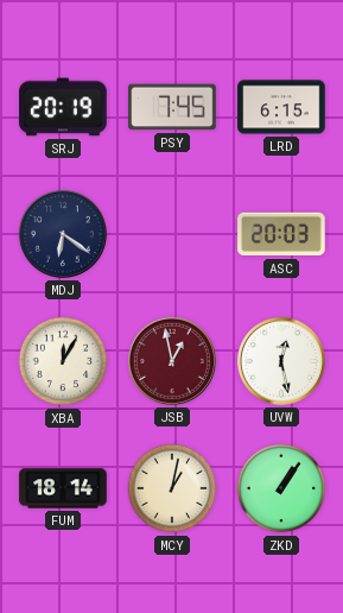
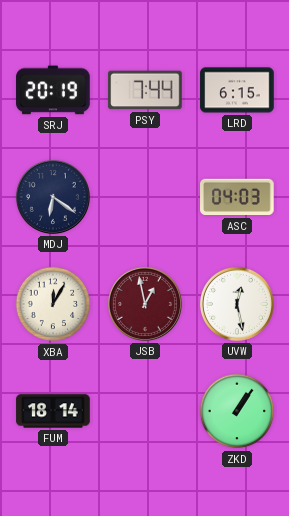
PSY: 7:45 -> 7:44 (145, 90)
ASC: 20:03 -> 04:03 (237, 197)
MCY: 1:02 -> none (172, 488)
